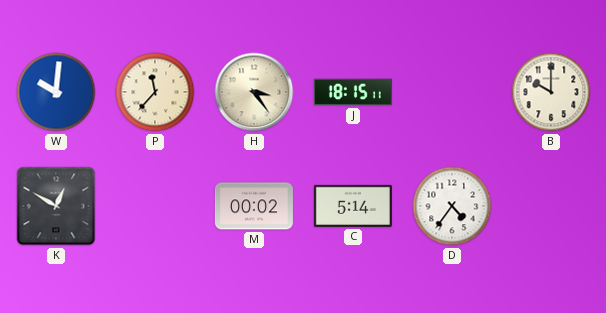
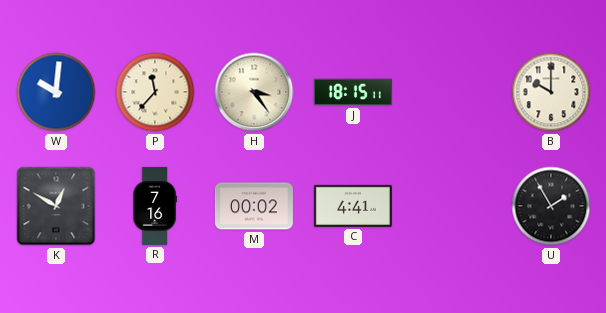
R: none -> 7:16 (155, 206)
C: 5:14 -> 4:41 (353, 206)
D: 4:36 -> none (452, 206)
U: none -> 1:55 (551, 206)
